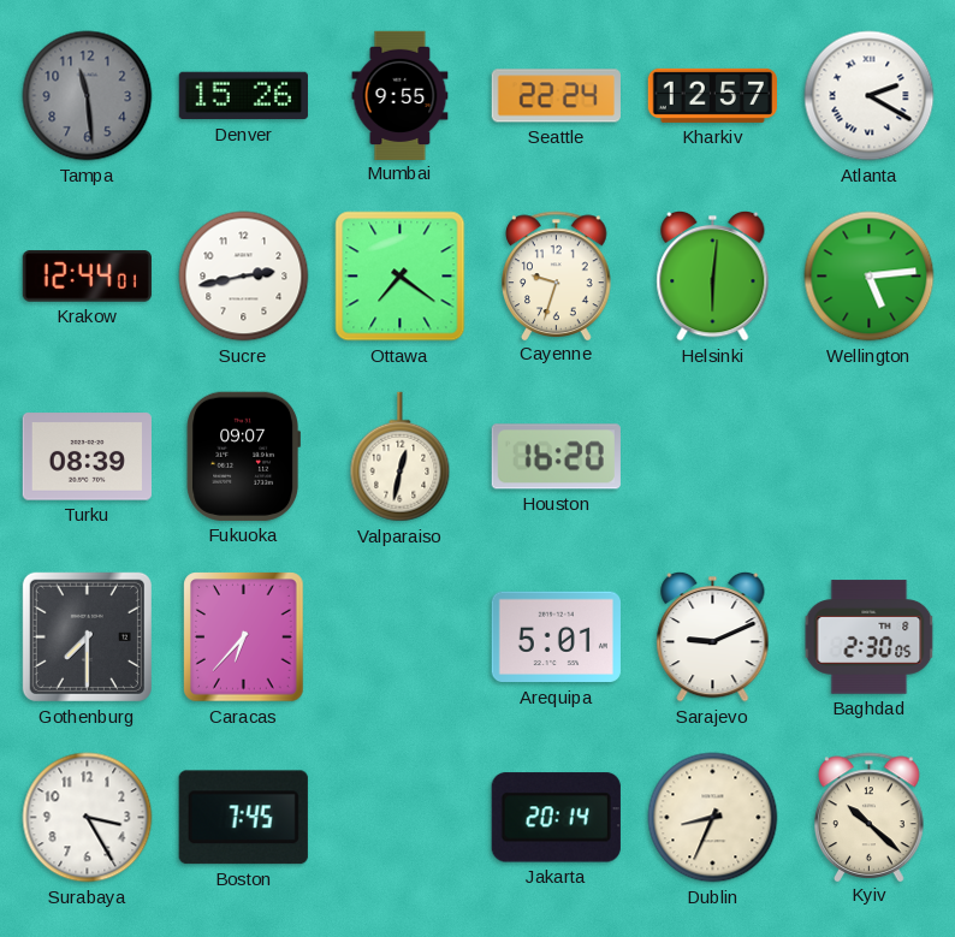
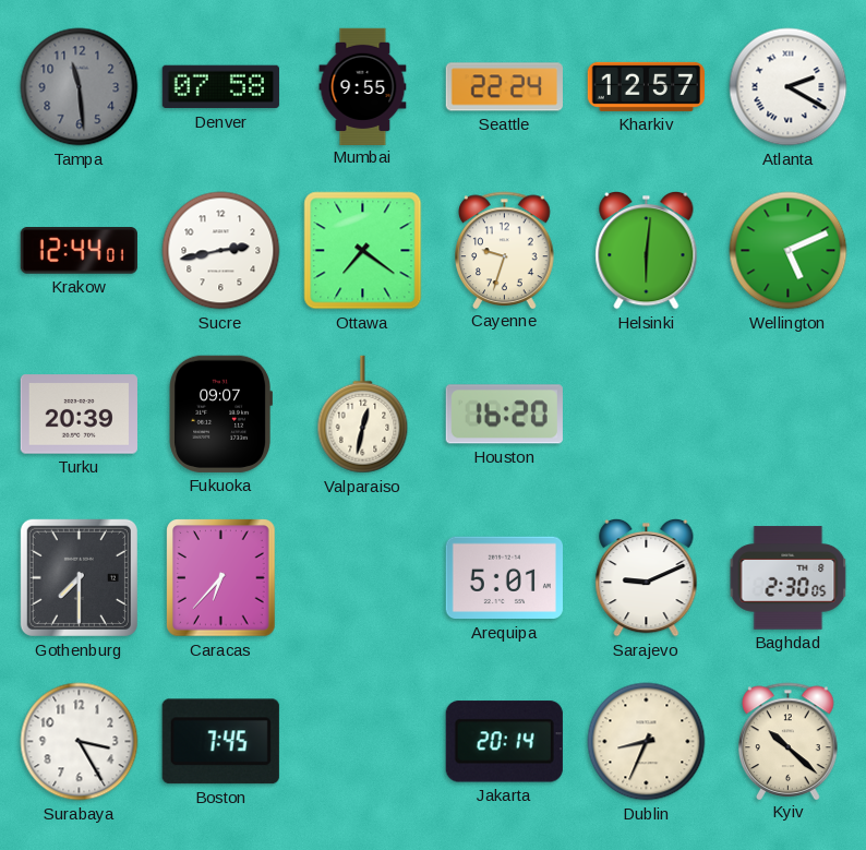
Denver: 15:26 -> 07:58 (220, 87)
Wellington: 5:14 -> 5:11 (789, 251)
Turku: 08:39 -> 20:39 (79, 415)
